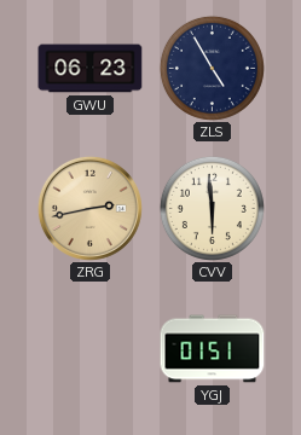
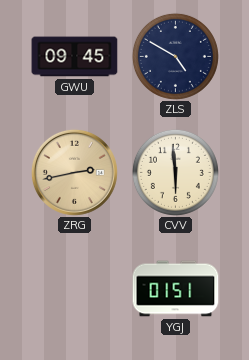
GWU: 06:23 -> 09:45 (75, 57)
ZLS: 4:55 -> 4:50 (175, 56)
